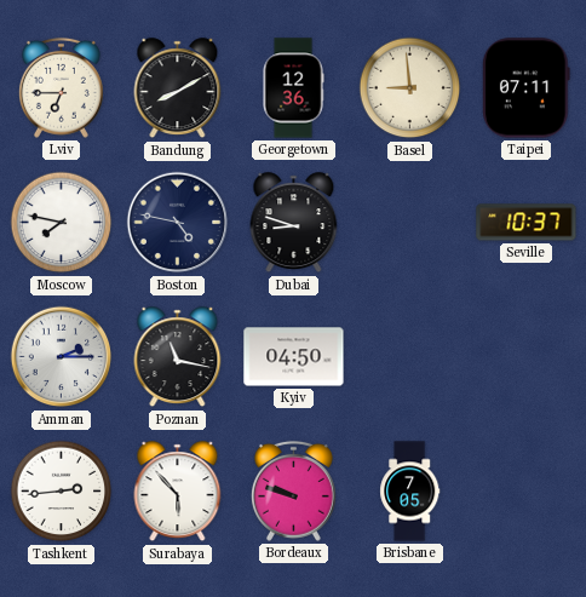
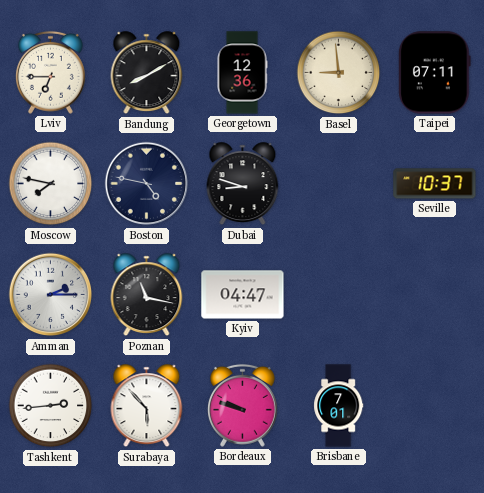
Kyiv: 04:50 -> 04:47 (243, 295)
Brisbane: 7:05 -> 7:01 (339, 406)
